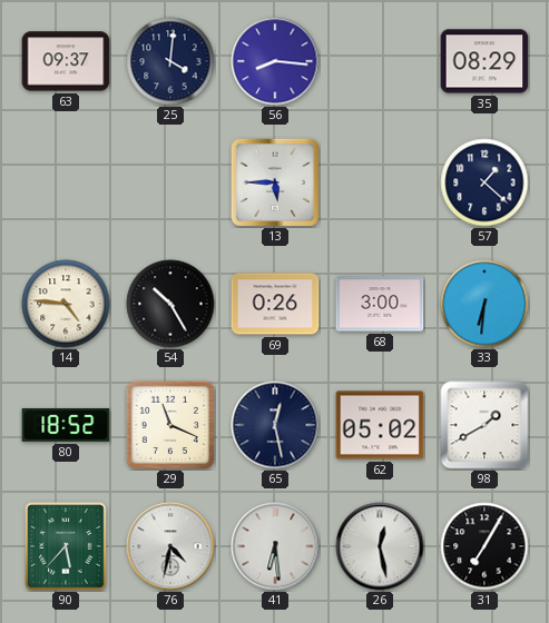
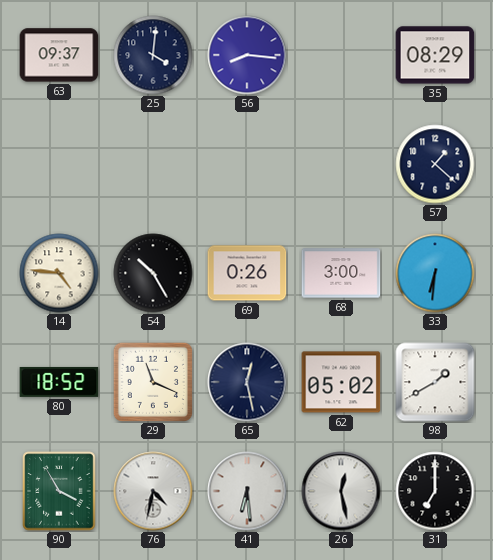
13: 5:45 -> none (275, 182)
90: 5:37 -> 3:55 (59, 491)
31: 7:05 -> 7:00 (435, 491)
